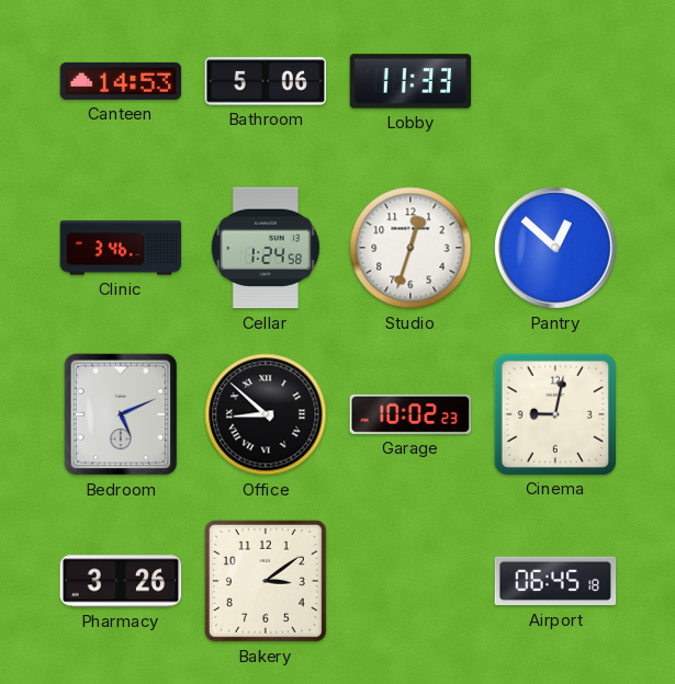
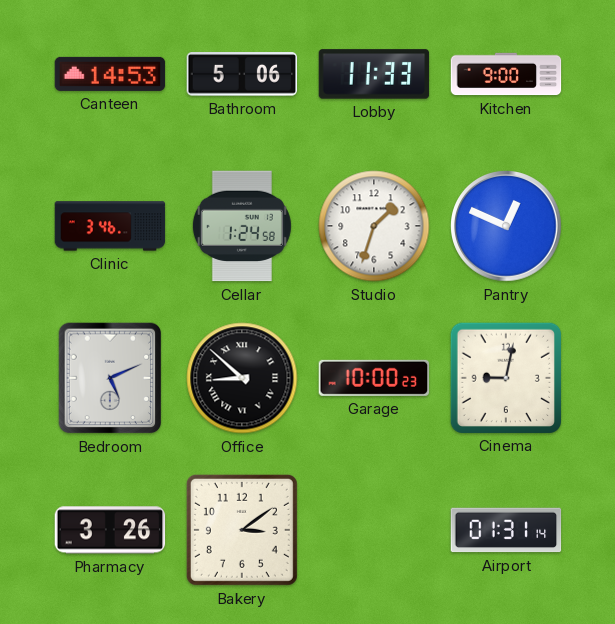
Kitchen: none -> 9:00 (506, 74)
Studio: 12:33 -> 1:33 (374, 226)
Pantry: 12:52 -> 12:49 (506, 226)
Garage: 10:02 -> 10:00 (374, 378)
Airport: 06:45 -> 01:31 (506, 530)
